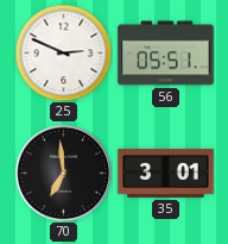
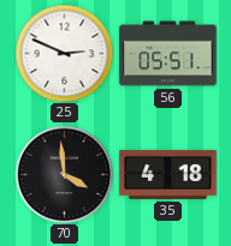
70: 6:59 -> 3:59 (64, 174)
35: 3:01 -> 4:18 (168, 174)
